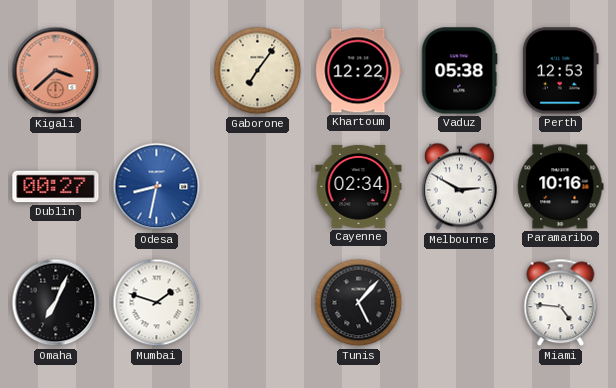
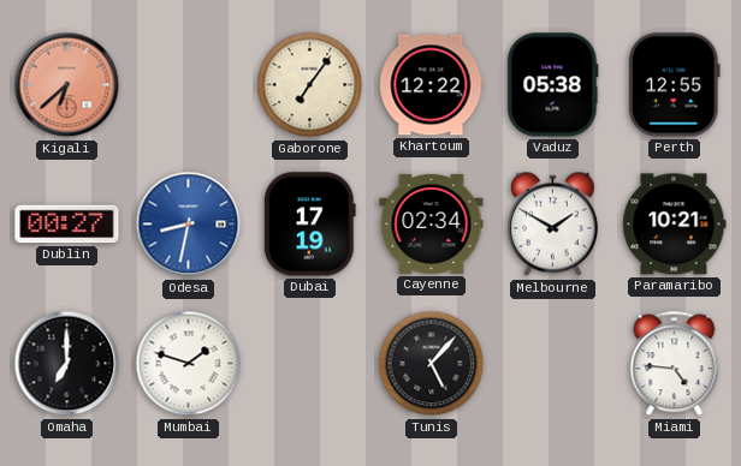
Kigali: 3:38 -> 6:38 (67, 85)
Perth: 12:53 -> 12:55 (674, 85)
Dubai: none -> 17:19 (309, 225)
Melbourne: 2:50 -> 1:50 (552, 225)
Paramaribo: 10:16 -> 10:21 (675, 225)
Omaha: 7:04 -> 7:00 (67, 364)
